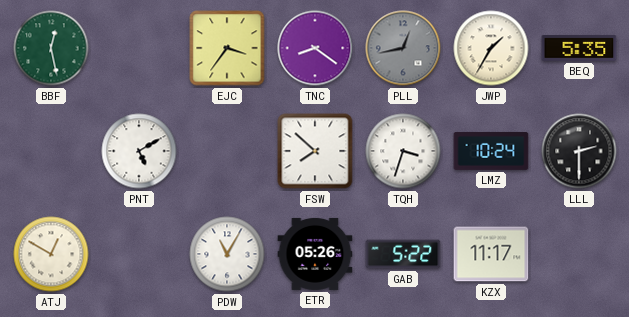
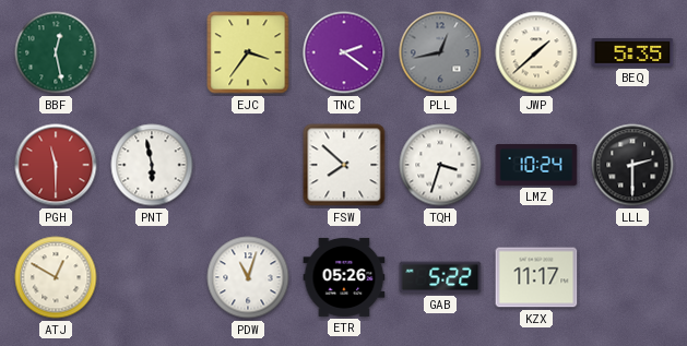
TNC: 8:21 -> 2:21 (344, 52)
JWP: 1:35 -> 1:38 (536, 52)
PGH: none -> 11:30 (56, 165)
PNT: 5:10 -> 5:58 (152, 165)
PDW: 11:05 -> 11:03 (248, 277)
